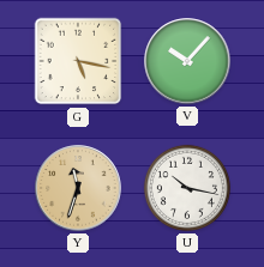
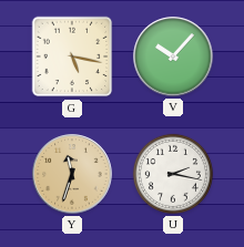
U: 10:17 -> 2:17 (173, 174)
